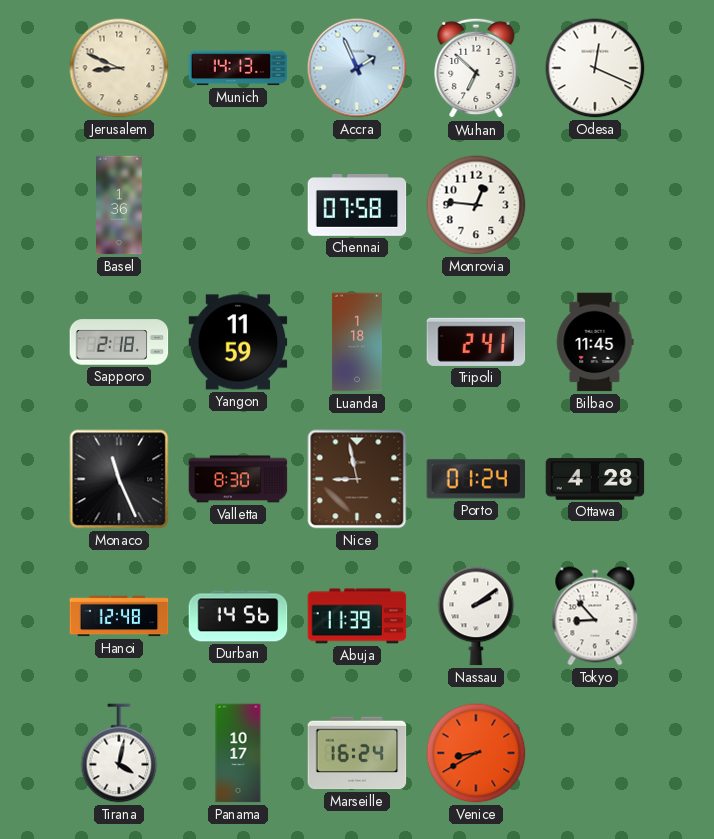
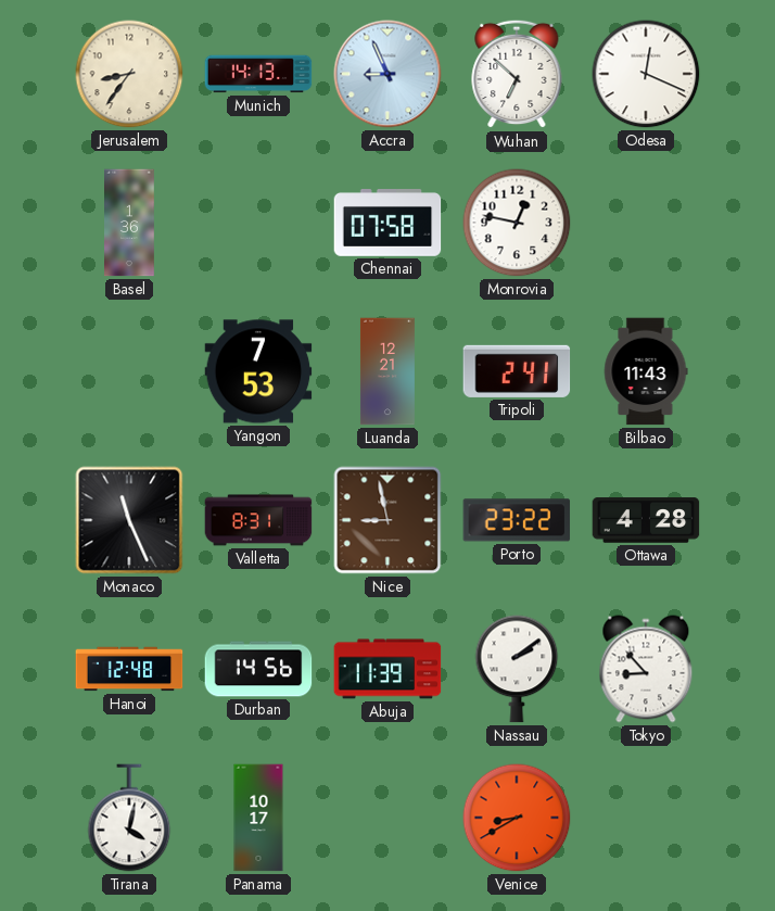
Jerusalem: 8:49 -> 8:36 (129, 74)
Accra: 1:56 -> 8:56 (387, 74)
Monrovia: 12:46 -> 12:47 (517, 223)
Sapporo: 2:18 -> none (119, 342)
Yangon: 11:59 -> 7:53 (258, 371)
Luanda: 1:18 -> 12:21 (387, 371)
Bilbao: 11:45 -> 11:43 (646, 371)
Valletta: 8:30 -> 8:31 (258, 520)
Porto: 01:24 -> 23:22 (517, 520)
Marseille: 16:24 -> none (357, 753)
